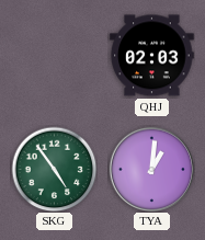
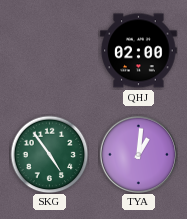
QHJ: 02:03 -> 02:00 (139, 51)
